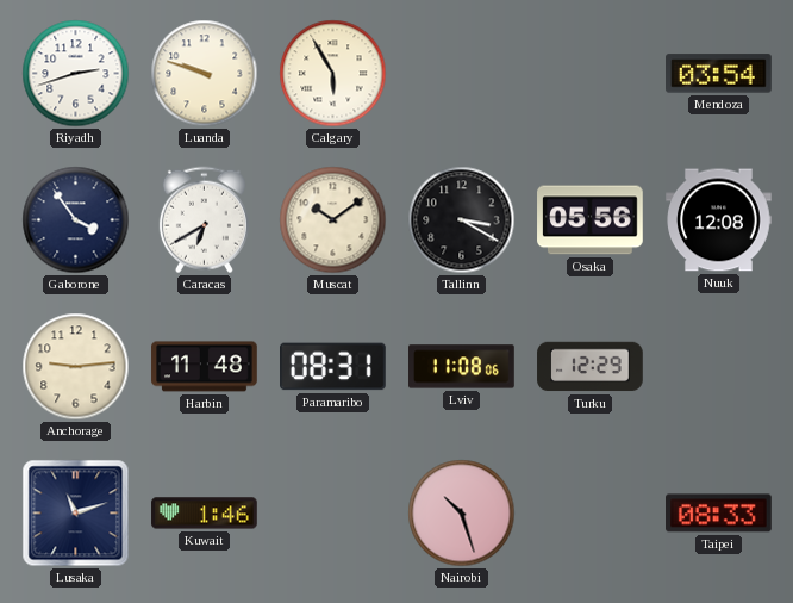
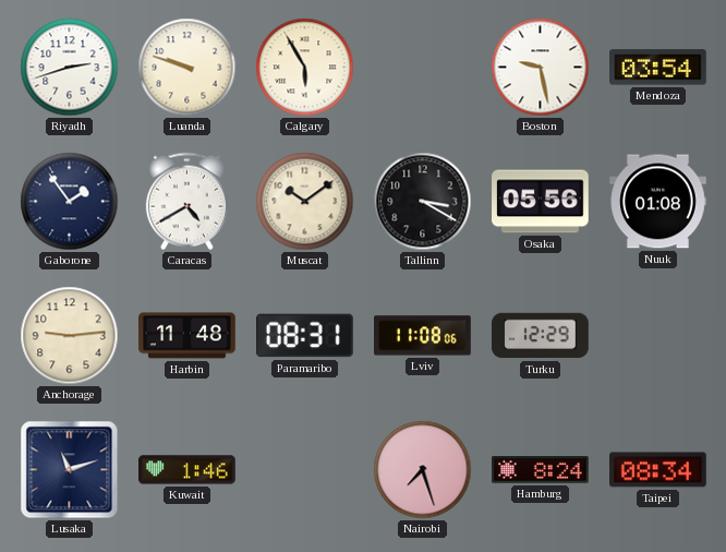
Boston: none -> 9:28 (541, 68)
Gaborone: 3:54 -> 1:54 (70, 202)
Caracas: 6:40 -> 4:40 (186, 202)
Nuuk: 12:08 -> 01:08 (658, 202)
Nairobi: 10:27 -> 7:27 (423, 470)
Hamburg: none -> 8:24 (541, 470)
Taipei: 08:33 -> 08:34 (658, 470)
